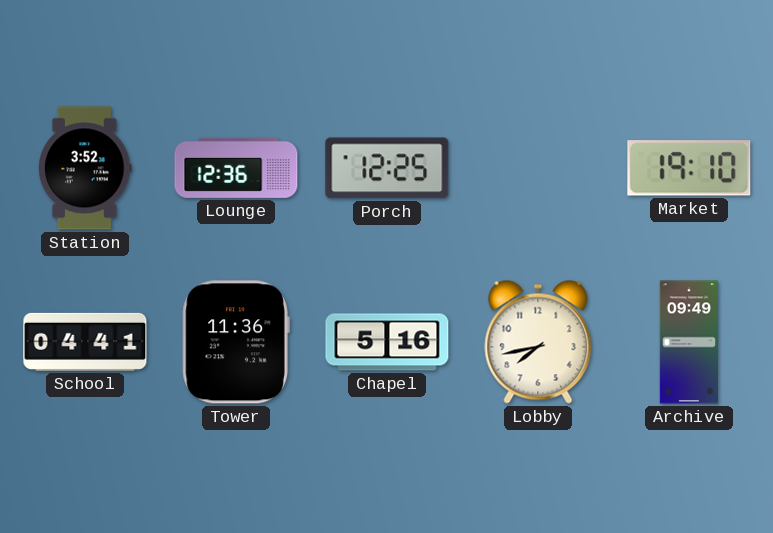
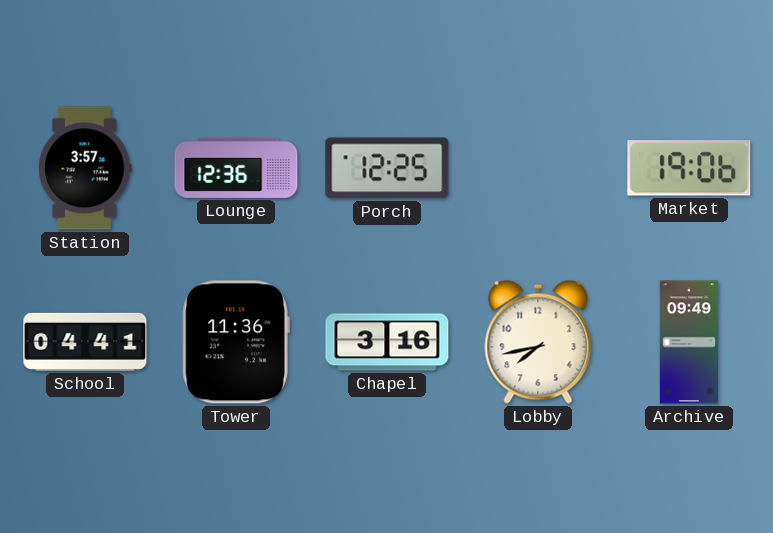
Station: 3:52 -> 3:57 (86, 168)
Market: 19:10 -> 19:06 (689, 168)
Chapel: 5:16 -> 3:16 (387, 342)
